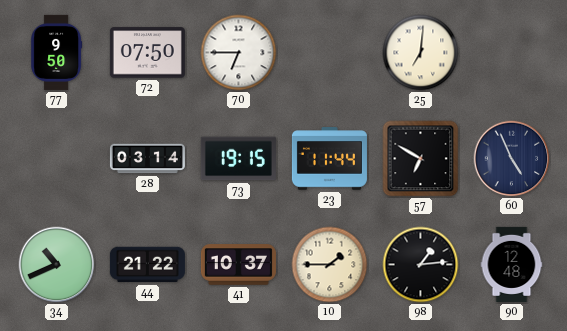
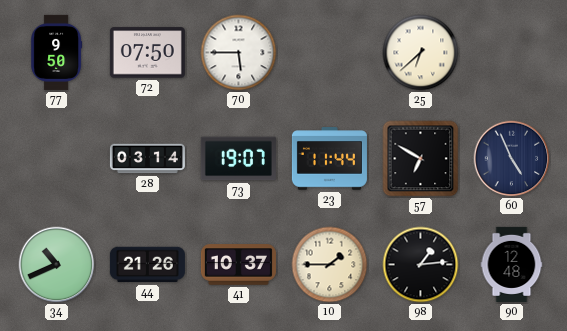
70: 6:45 -> 5:45 (239, 53)
25: 7:01 -> 6:38 (421, 53)
73: 19:15 -> 19:07 (238, 159)
44: 21:22 -> 21:26 (147, 265)
